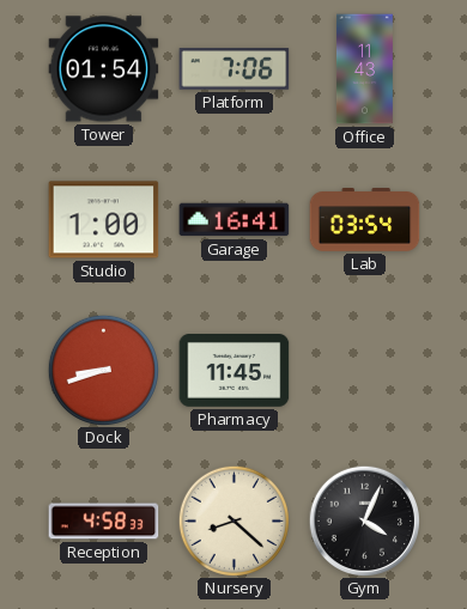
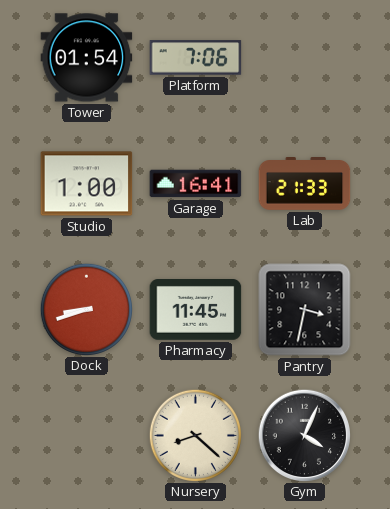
Office: 11:43 -> none (364, 69)
Lab: 03:54 -> 21:33 (305, 184)
Pantry: none -> 3:32 (305, 310)
Reception: 4:58 -> none (104, 522)
